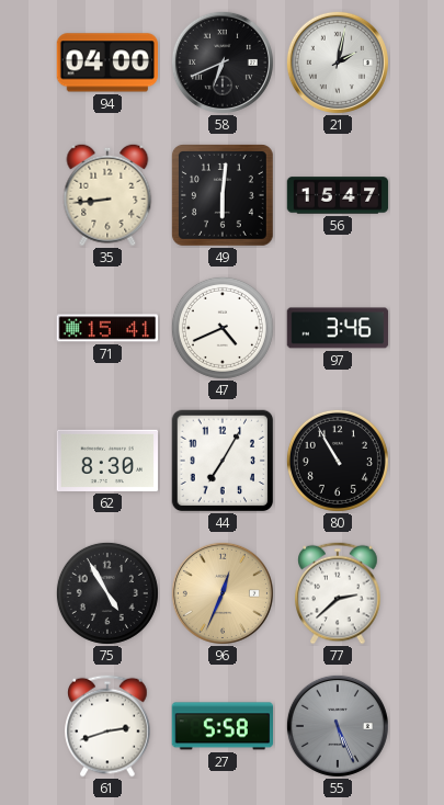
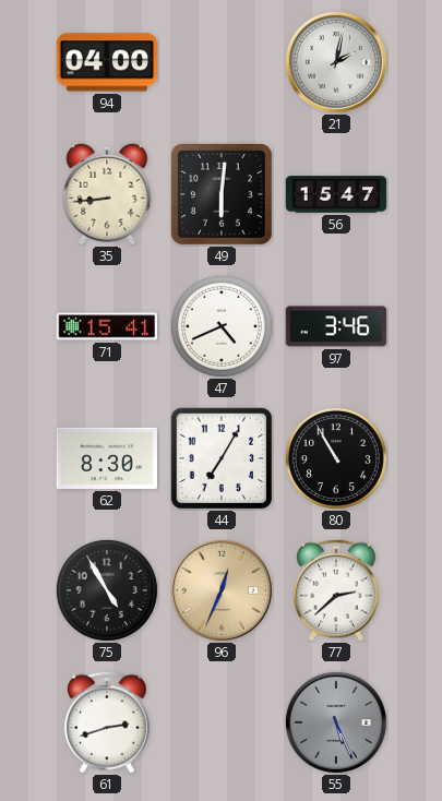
58: 6:41 -> none (223, 63)
27: 5:58 -> none (223, 726)
